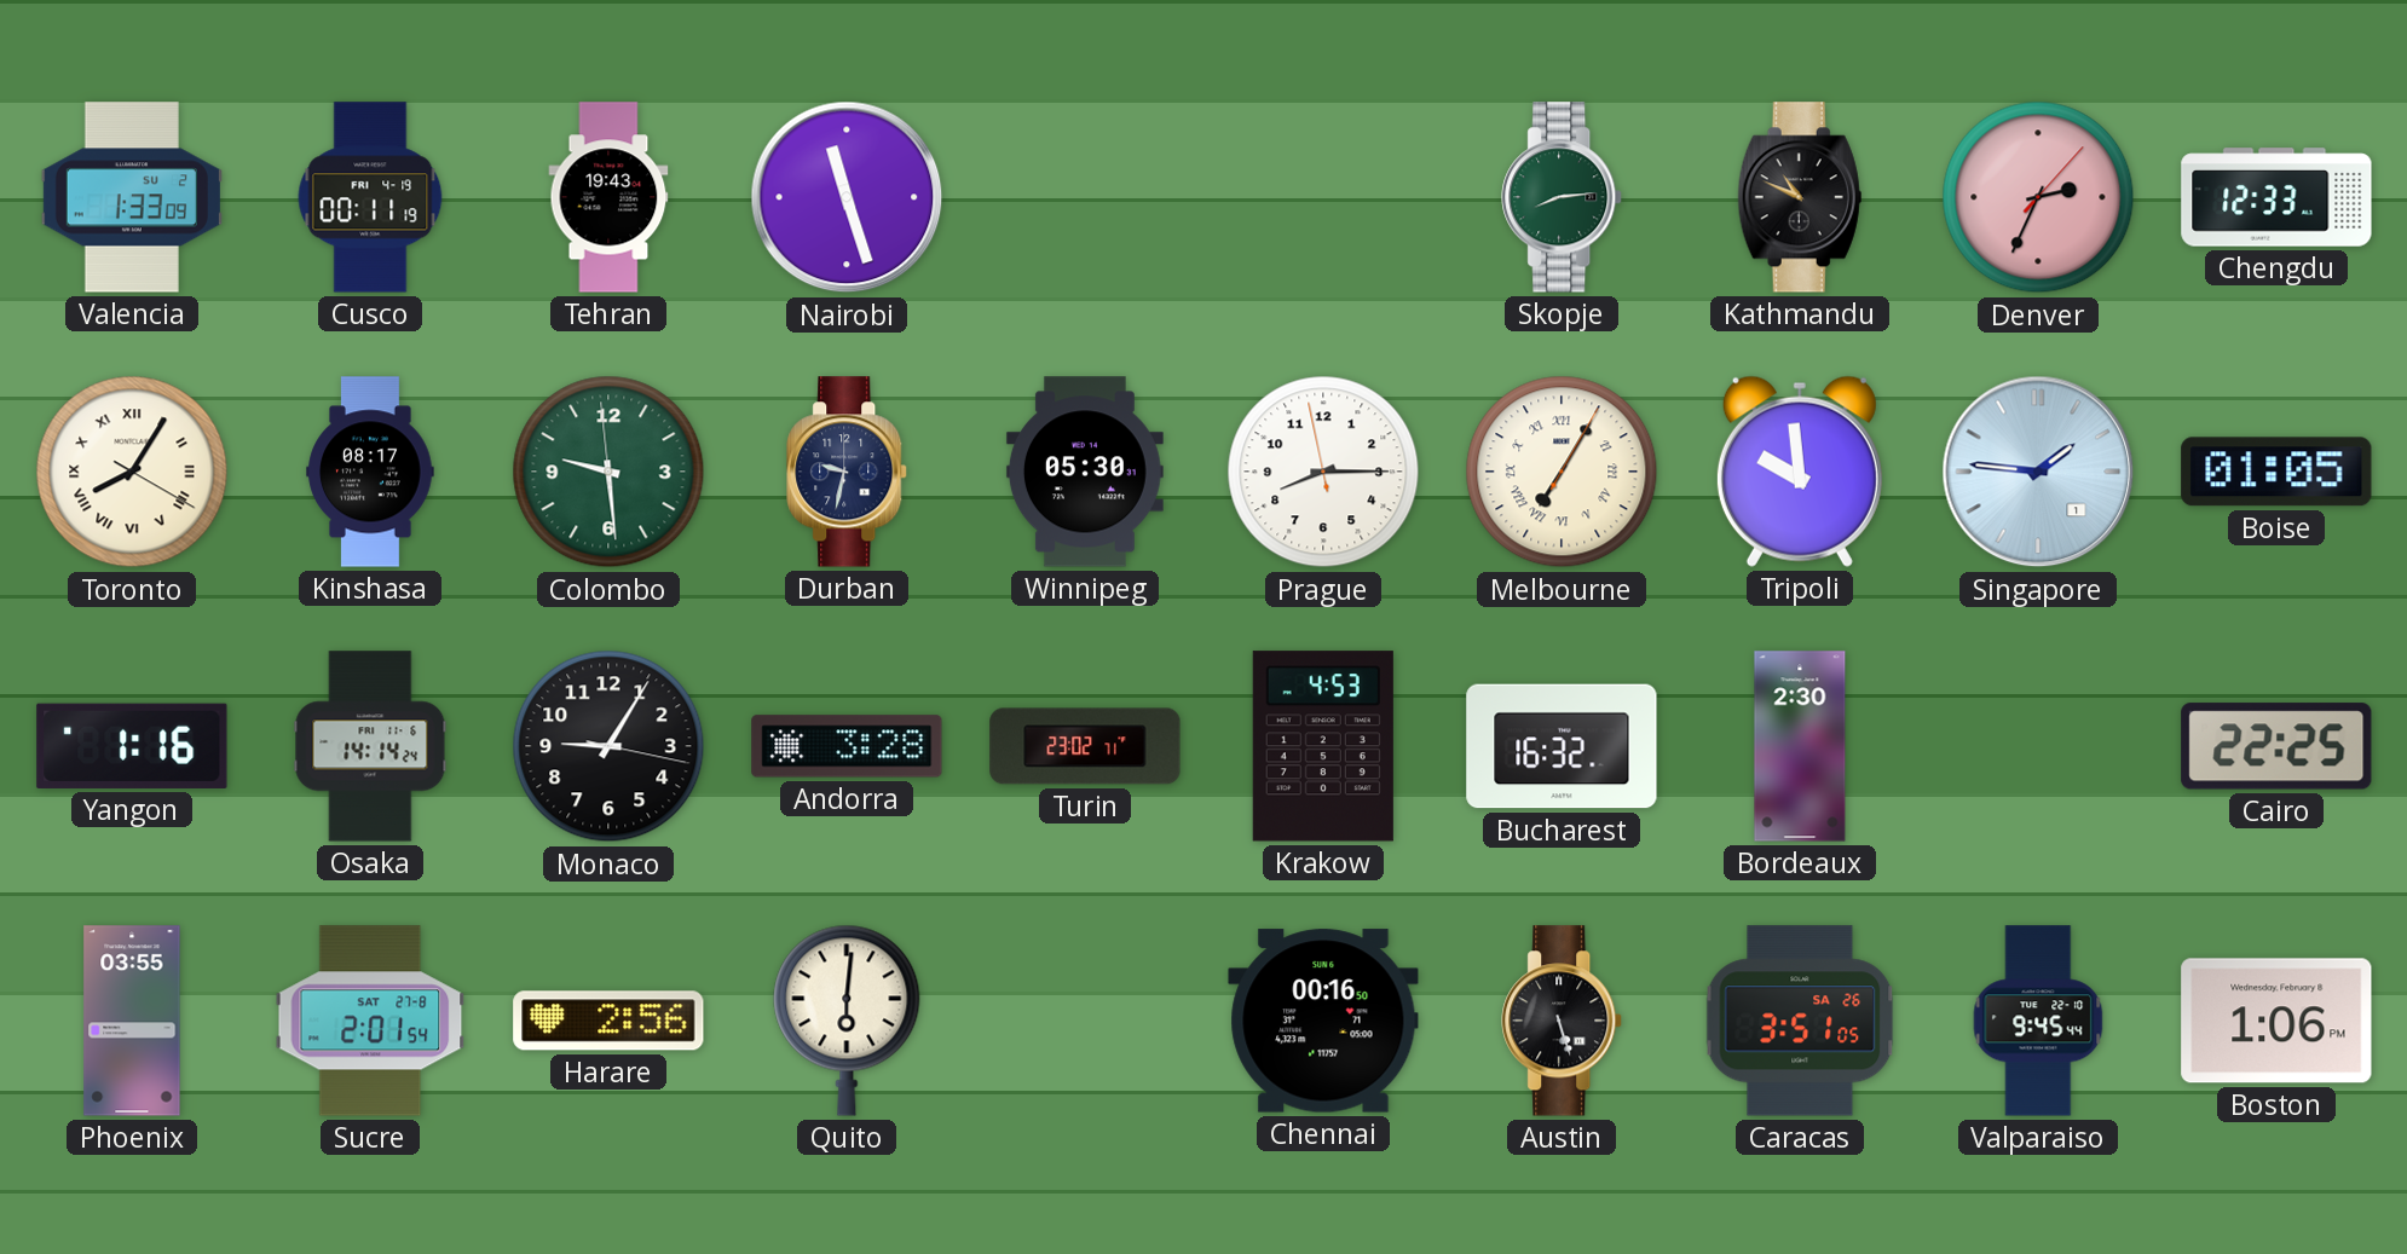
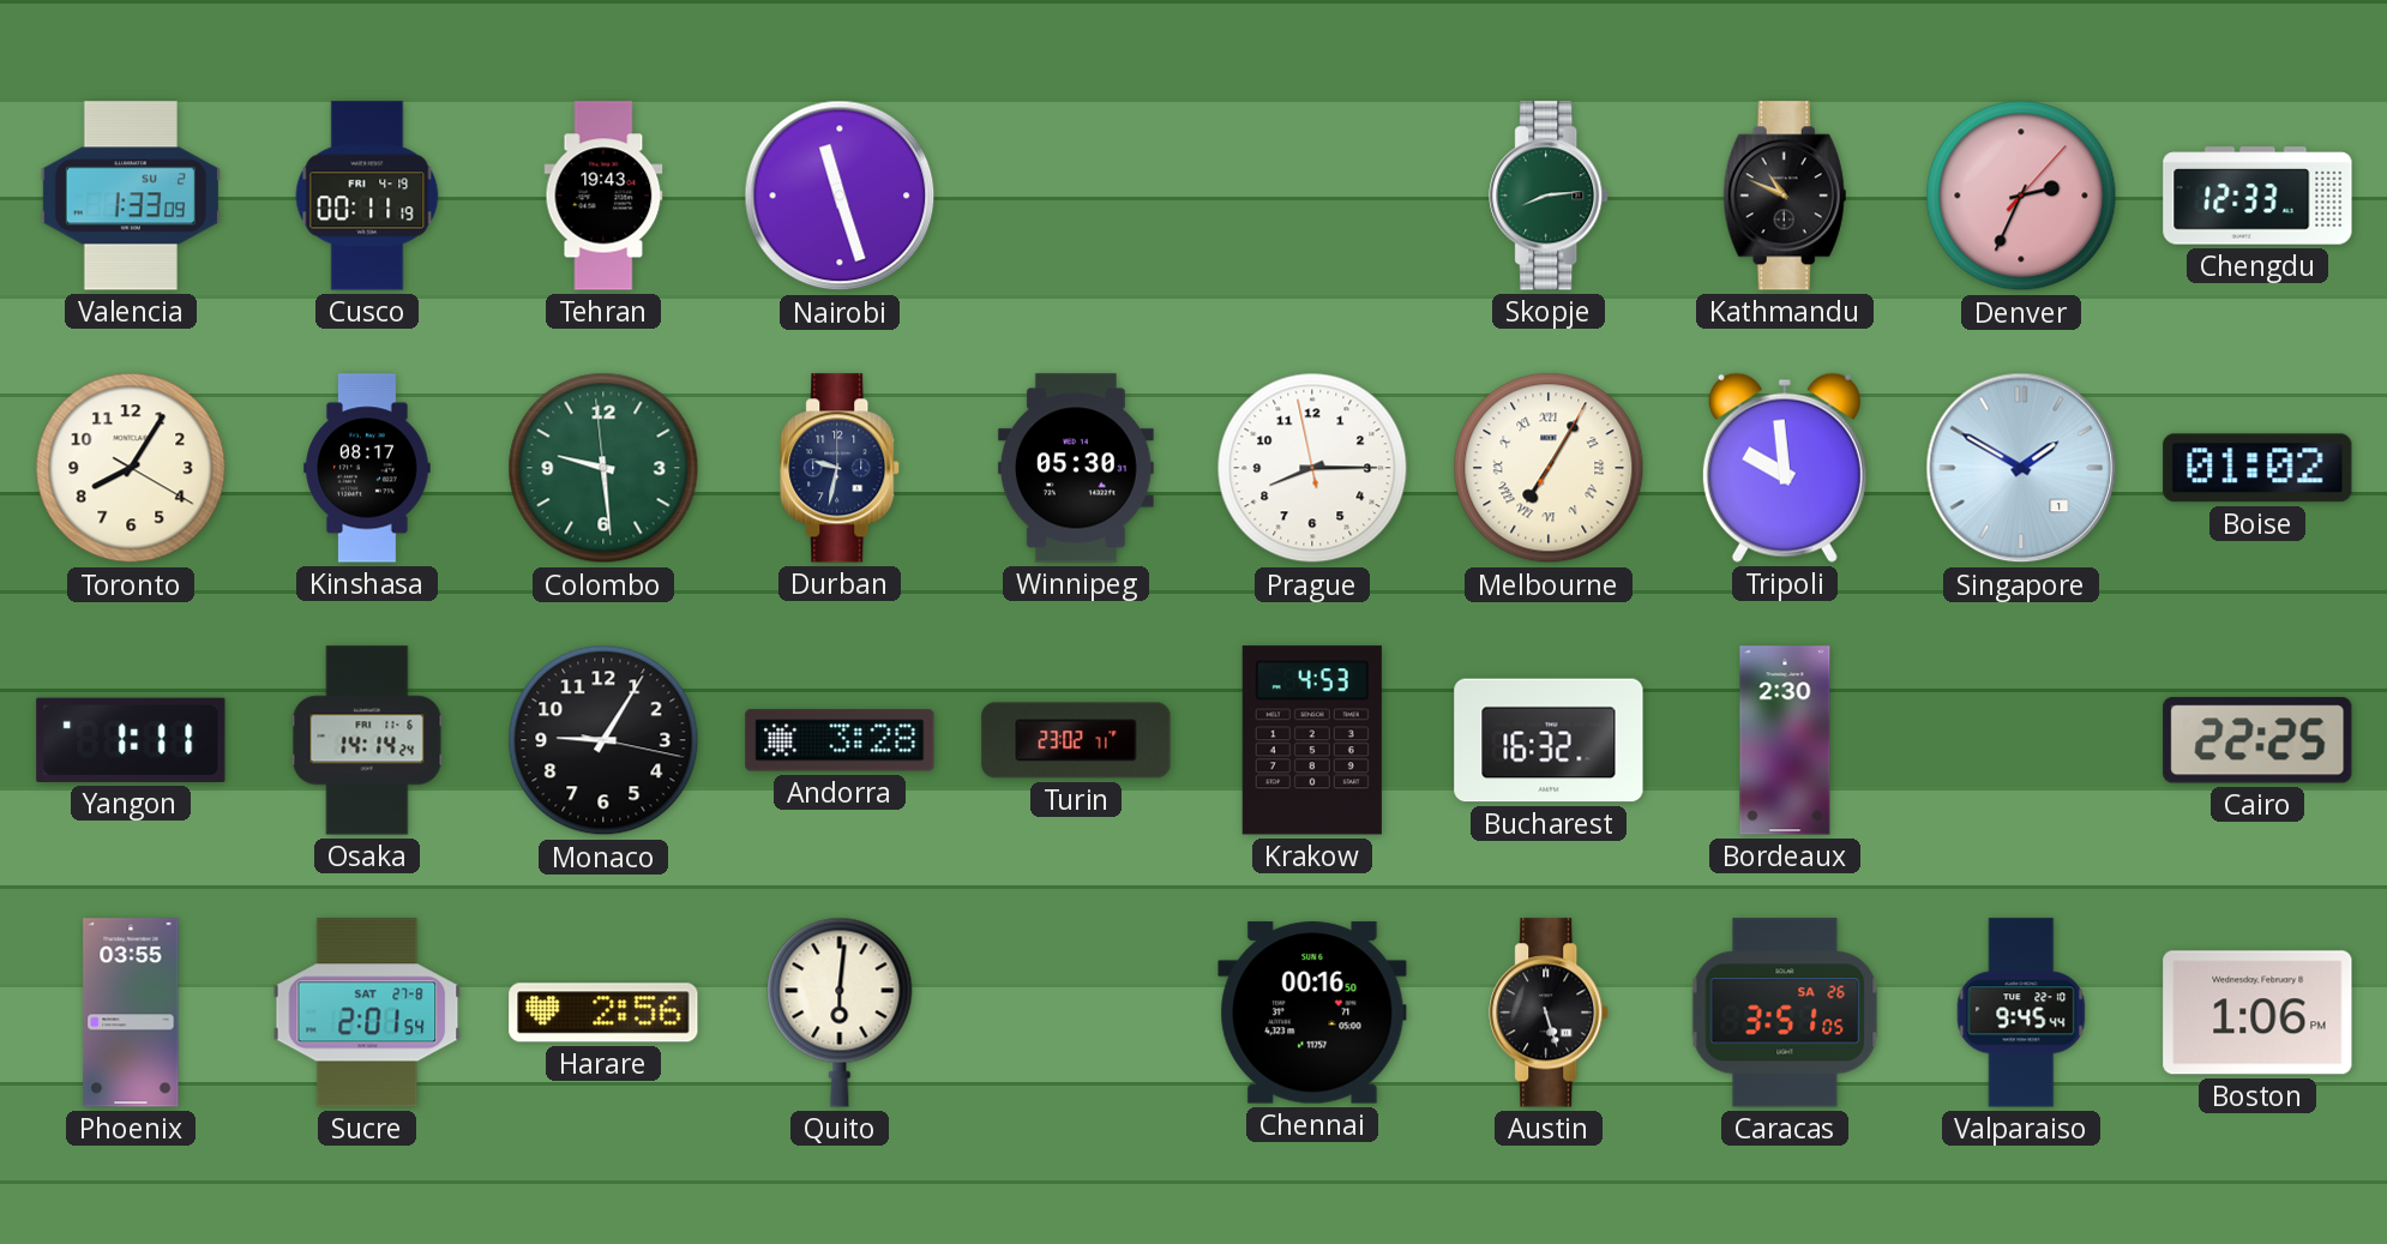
Toronto numerals: Roman -> Arabic (131, 468)
Singapore: 1:46 -> 1:50 (2021, 468)
Boise: 01:05 -> 01:02 (2257, 468)
Yangon: 1:16 -> 1:11 (131, 740)
